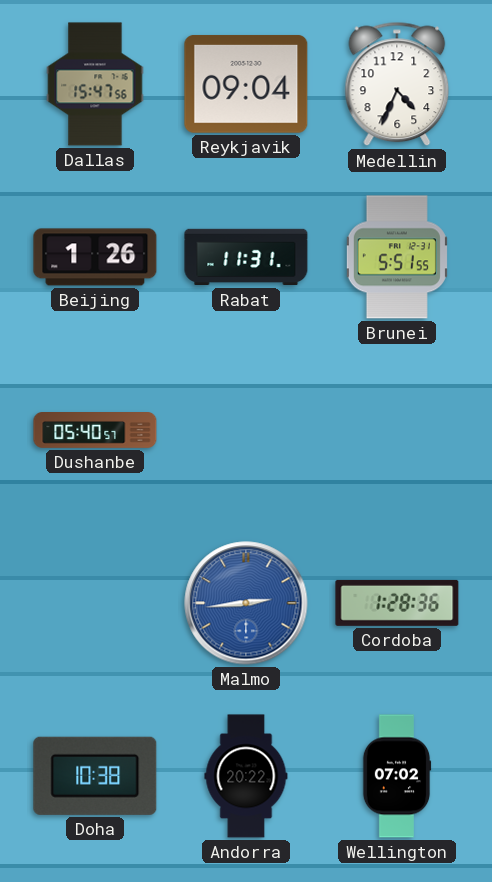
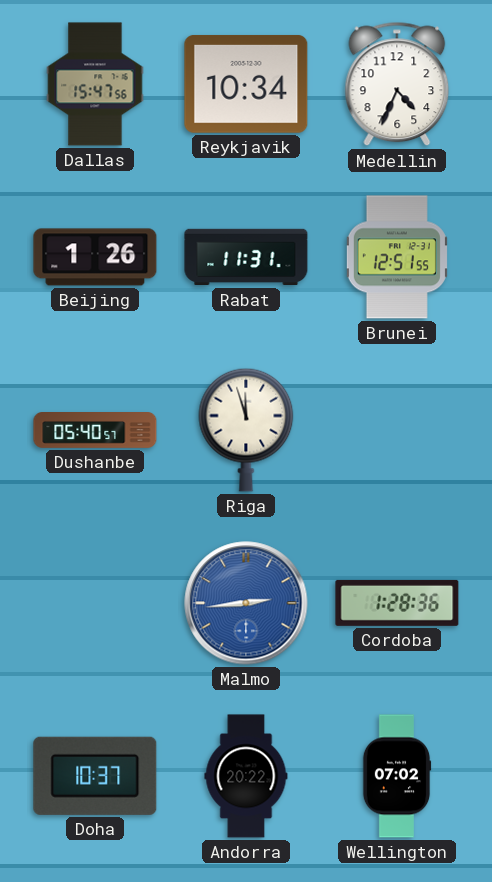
Reykjavik: 09:04 -> 10:34 (246, 84)
Brunei: 5:51 -> 12:51 (397, 257)
Riga: none -> 11:57 (246, 430)
Doha: 10:38 -> 10:37 (95, 776)
